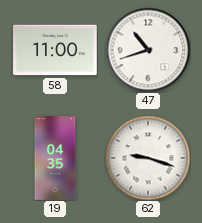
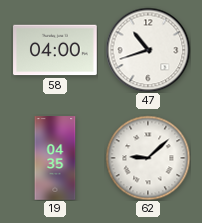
58: 11:00 -> 04:00 (55, 50)
62: 9:18 -> 9:08 (148, 158)
